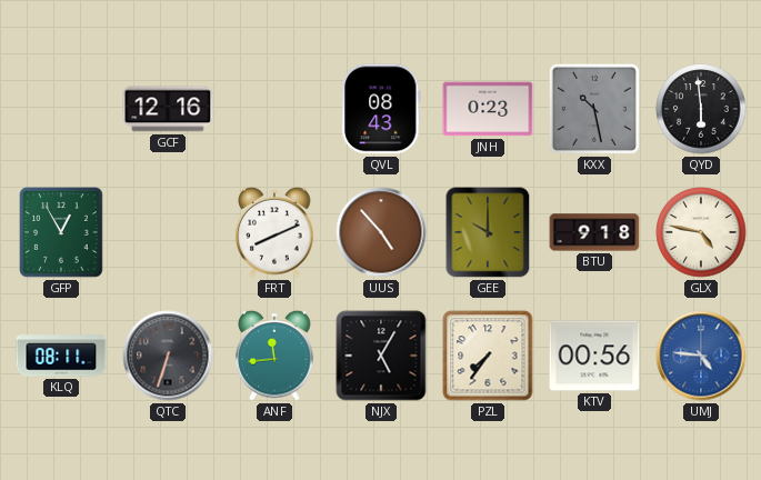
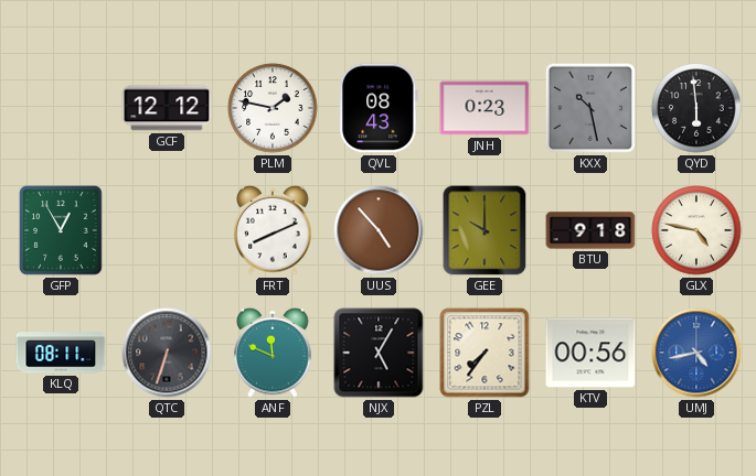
GCF: 12:16 -> 12:12 (167, 108)
PLM: none -> 1:47 (273, 108)
ANF: 11:44 -> 11:49 (273, 353)
UMJ: 4:46 -> 4:43 (696, 353)
